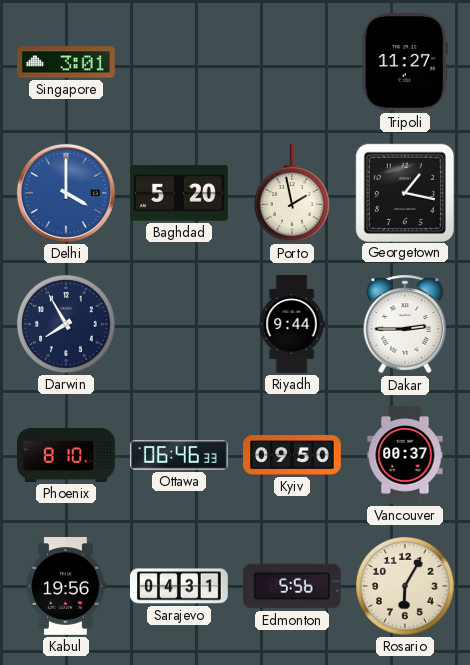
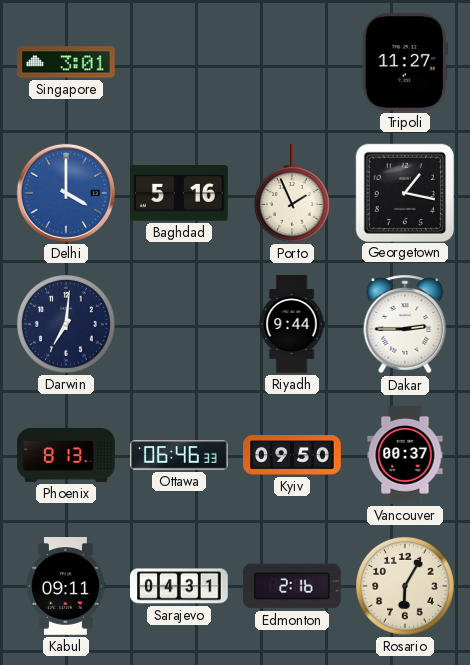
Baghdad: 5:20 -> 5:16 (180, 193)
Porto: 1:58 -> 1:56 (292, 194)
Darwin: 7:55 -> 7:01 (66, 324)
Phoenix: 8:10 -> 8:13 (66, 455)
Kabul: 19:56 -> 09:11 (66, 586)
Edmonton: 5:56 -> 2:16 (293, 586)
